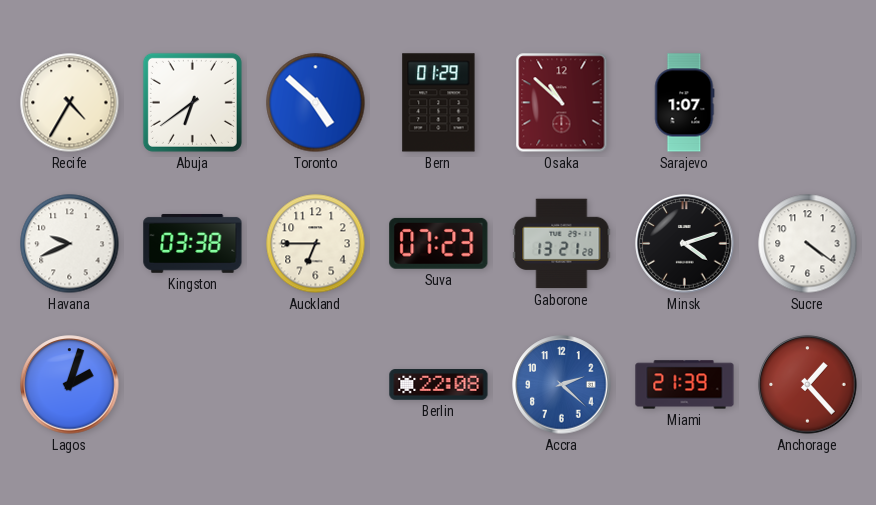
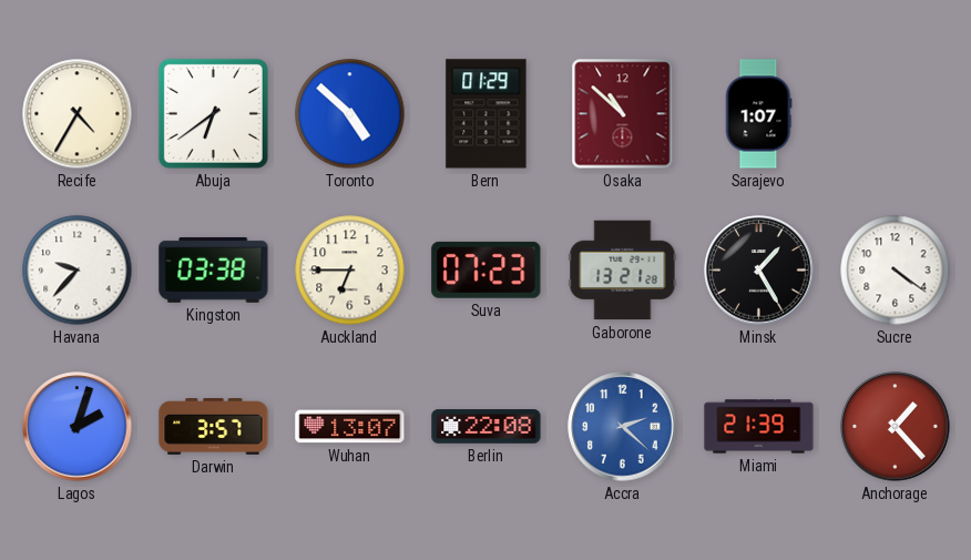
Havana: 9:41 -> 9:37 (78, 271)
Minsk: 4:12 -> 1:25 (759, 271)
Darwin: none -> 3:57 (214, 427)
Wuhan: none -> 13:07 (350, 427)
